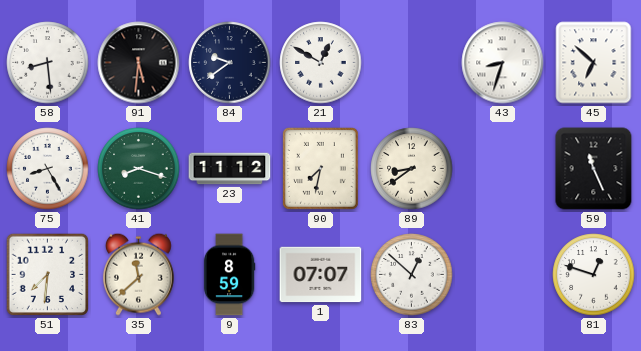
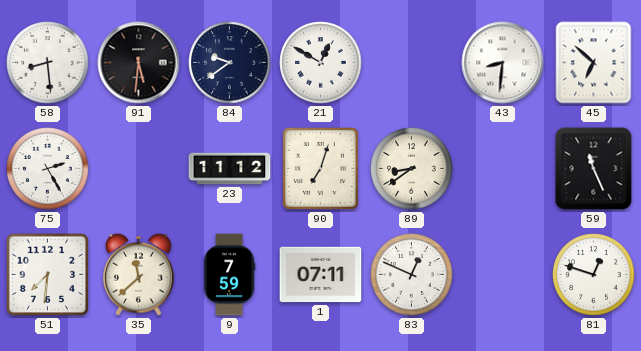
43: 8:33 -> 8:31 (503, 63)
75: 8:25 -> 2:25 (48, 169)
41: 8:18 -> none (139, 169)
90: 7:32 -> 7:03 (320, 168)
9: 8:59 -> 7:59 (229, 275)
1: 07:07 -> 07:11 (321, 275)
83: 12:52 -> 12:49 (412, 275)
